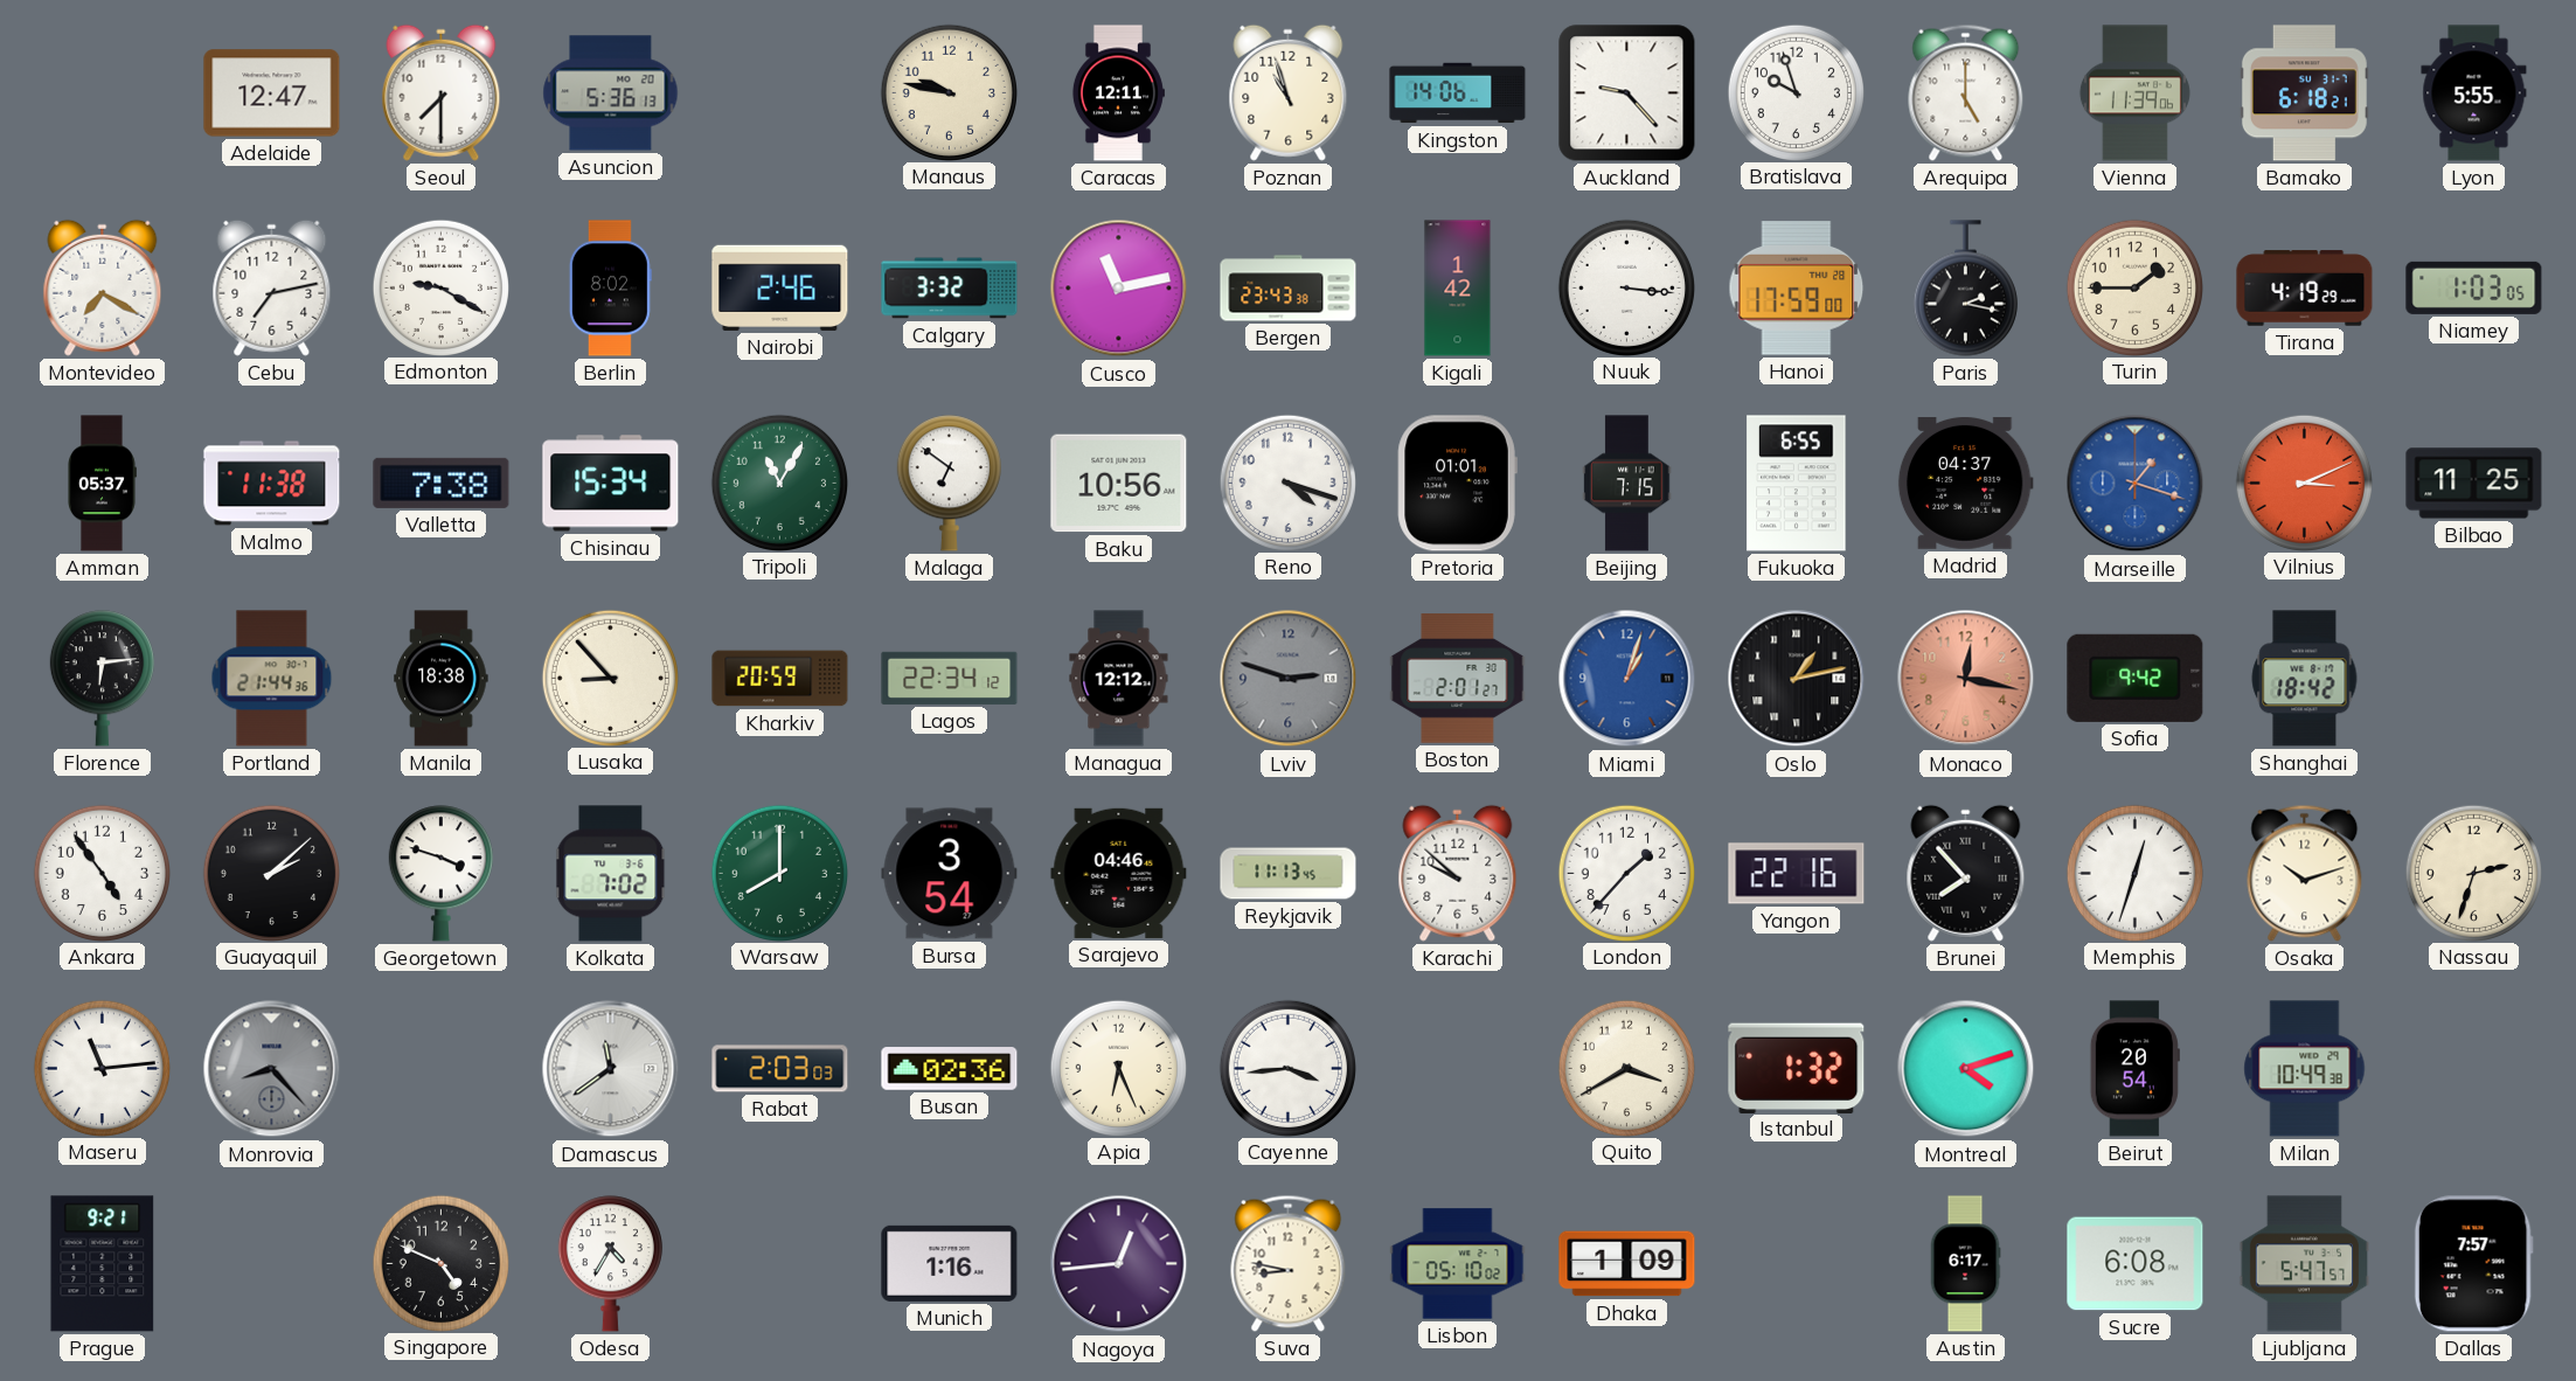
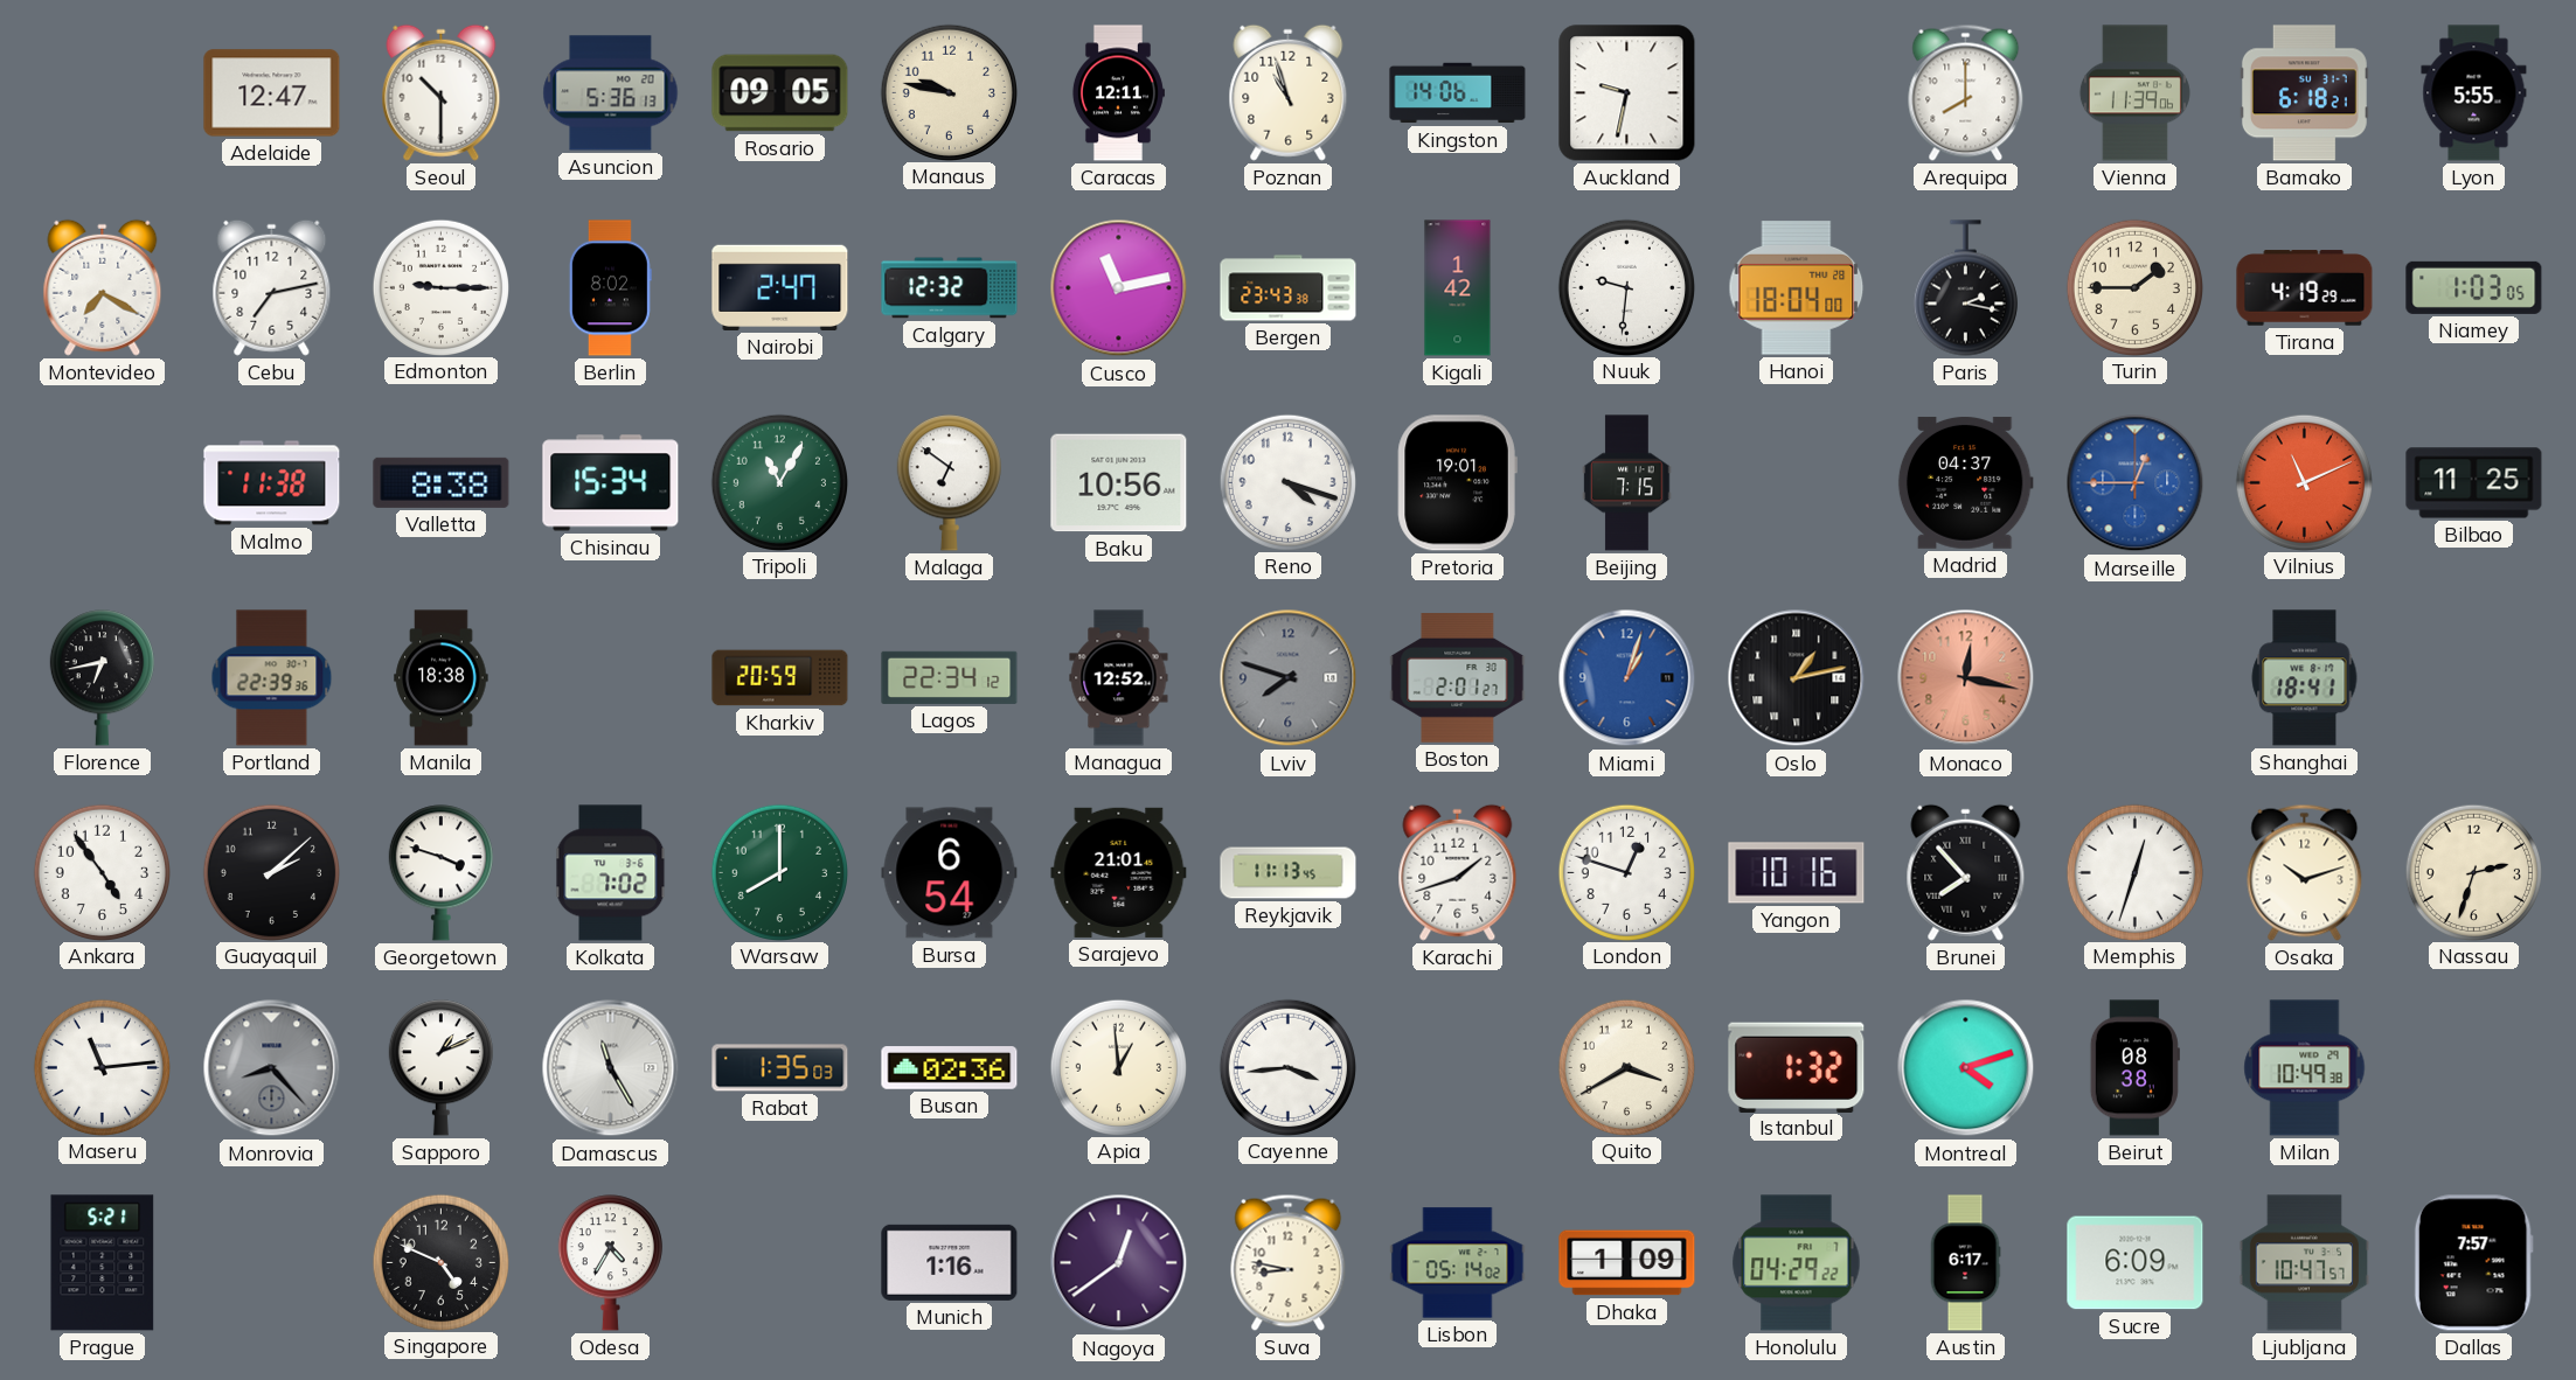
Seoul: 7:30 -> 10:30 (442, 92)
Rosario: none -> 09:05 (780, 93)
Auckland: 9:23 -> 9:32 (1627, 93)
Bratislava: 9:57 -> none (1796, 92)
Arequipa: 5:00 -> 8:00 (1966, 92)
Edmonton: 9:20 -> 9:15 (440, 287)
Nairobi: 2:46 -> 2:47 (780, 287)
Calgary: 3:32 -> 12:32 (950, 288)
Nuuk: 3:16 -> 9:31 (1626, 287)
Hanoi: 17:59 -> 18:04 (1797, 288)
Amman: 05:37 -> none (103, 484)
Valletta: 7:38 -> 8:38 (442, 482)
Pretoria: 01:01 -> 19:01 (1457, 483)
Fukuoka: 6:55 -> none (1797, 484)
Marseille: 1:18 -> 12:45 (2136, 483)
Vilnius: 3:11 -> 11:11 (2304, 482)
Florence: 6:14 -> 6:43 (102, 678)
Portland: 21:44 -> 22:39 (272, 678)
Lusaka: 8:53 -> none (610, 678)
Managua: 12:12 -> 12:52 (1119, 678)
Lviv: 2:48 -> 7:48 (1289, 678)
Sofia: 9:42 -> none (2136, 678)
Shanghai: 18:42 -> 18:41 (2305, 678)
Bursa: 3:54 -> 6:54 (950, 873)
Sarajevo: 04:46 -> 21:01 (1119, 872)
Karachi: 9:52 -> 1:42 (1458, 872)
London: 1:37 -> 12:48 (1626, 872)
Yangon: 22:16 -> 10:16 (1797, 873)
Sapporo: none -> 1:11 (440, 1068)
Damascus: 11:39 -> 11:25 (611, 1068)
Rabat: 2:03 -> 1:35 (780, 1068)
Apia: 6:26 -> 12:59 (1118, 1067)
Beirut: 20:54 -> 08:38 (2134, 1068)
Prague: 9:21 -> 5:21 (103, 1263)
Nagoya: 12:44 -> 12:39 (1119, 1263)
Lisbon: 05:10 -> 05:14 (1458, 1263)
Honolulu: none -> 04:29 (1797, 1263)
Sucre: 6:08 -> 6:09 (2136, 1263)
Ljubljana: 5:47 -> 10:47 (2304, 1263)
